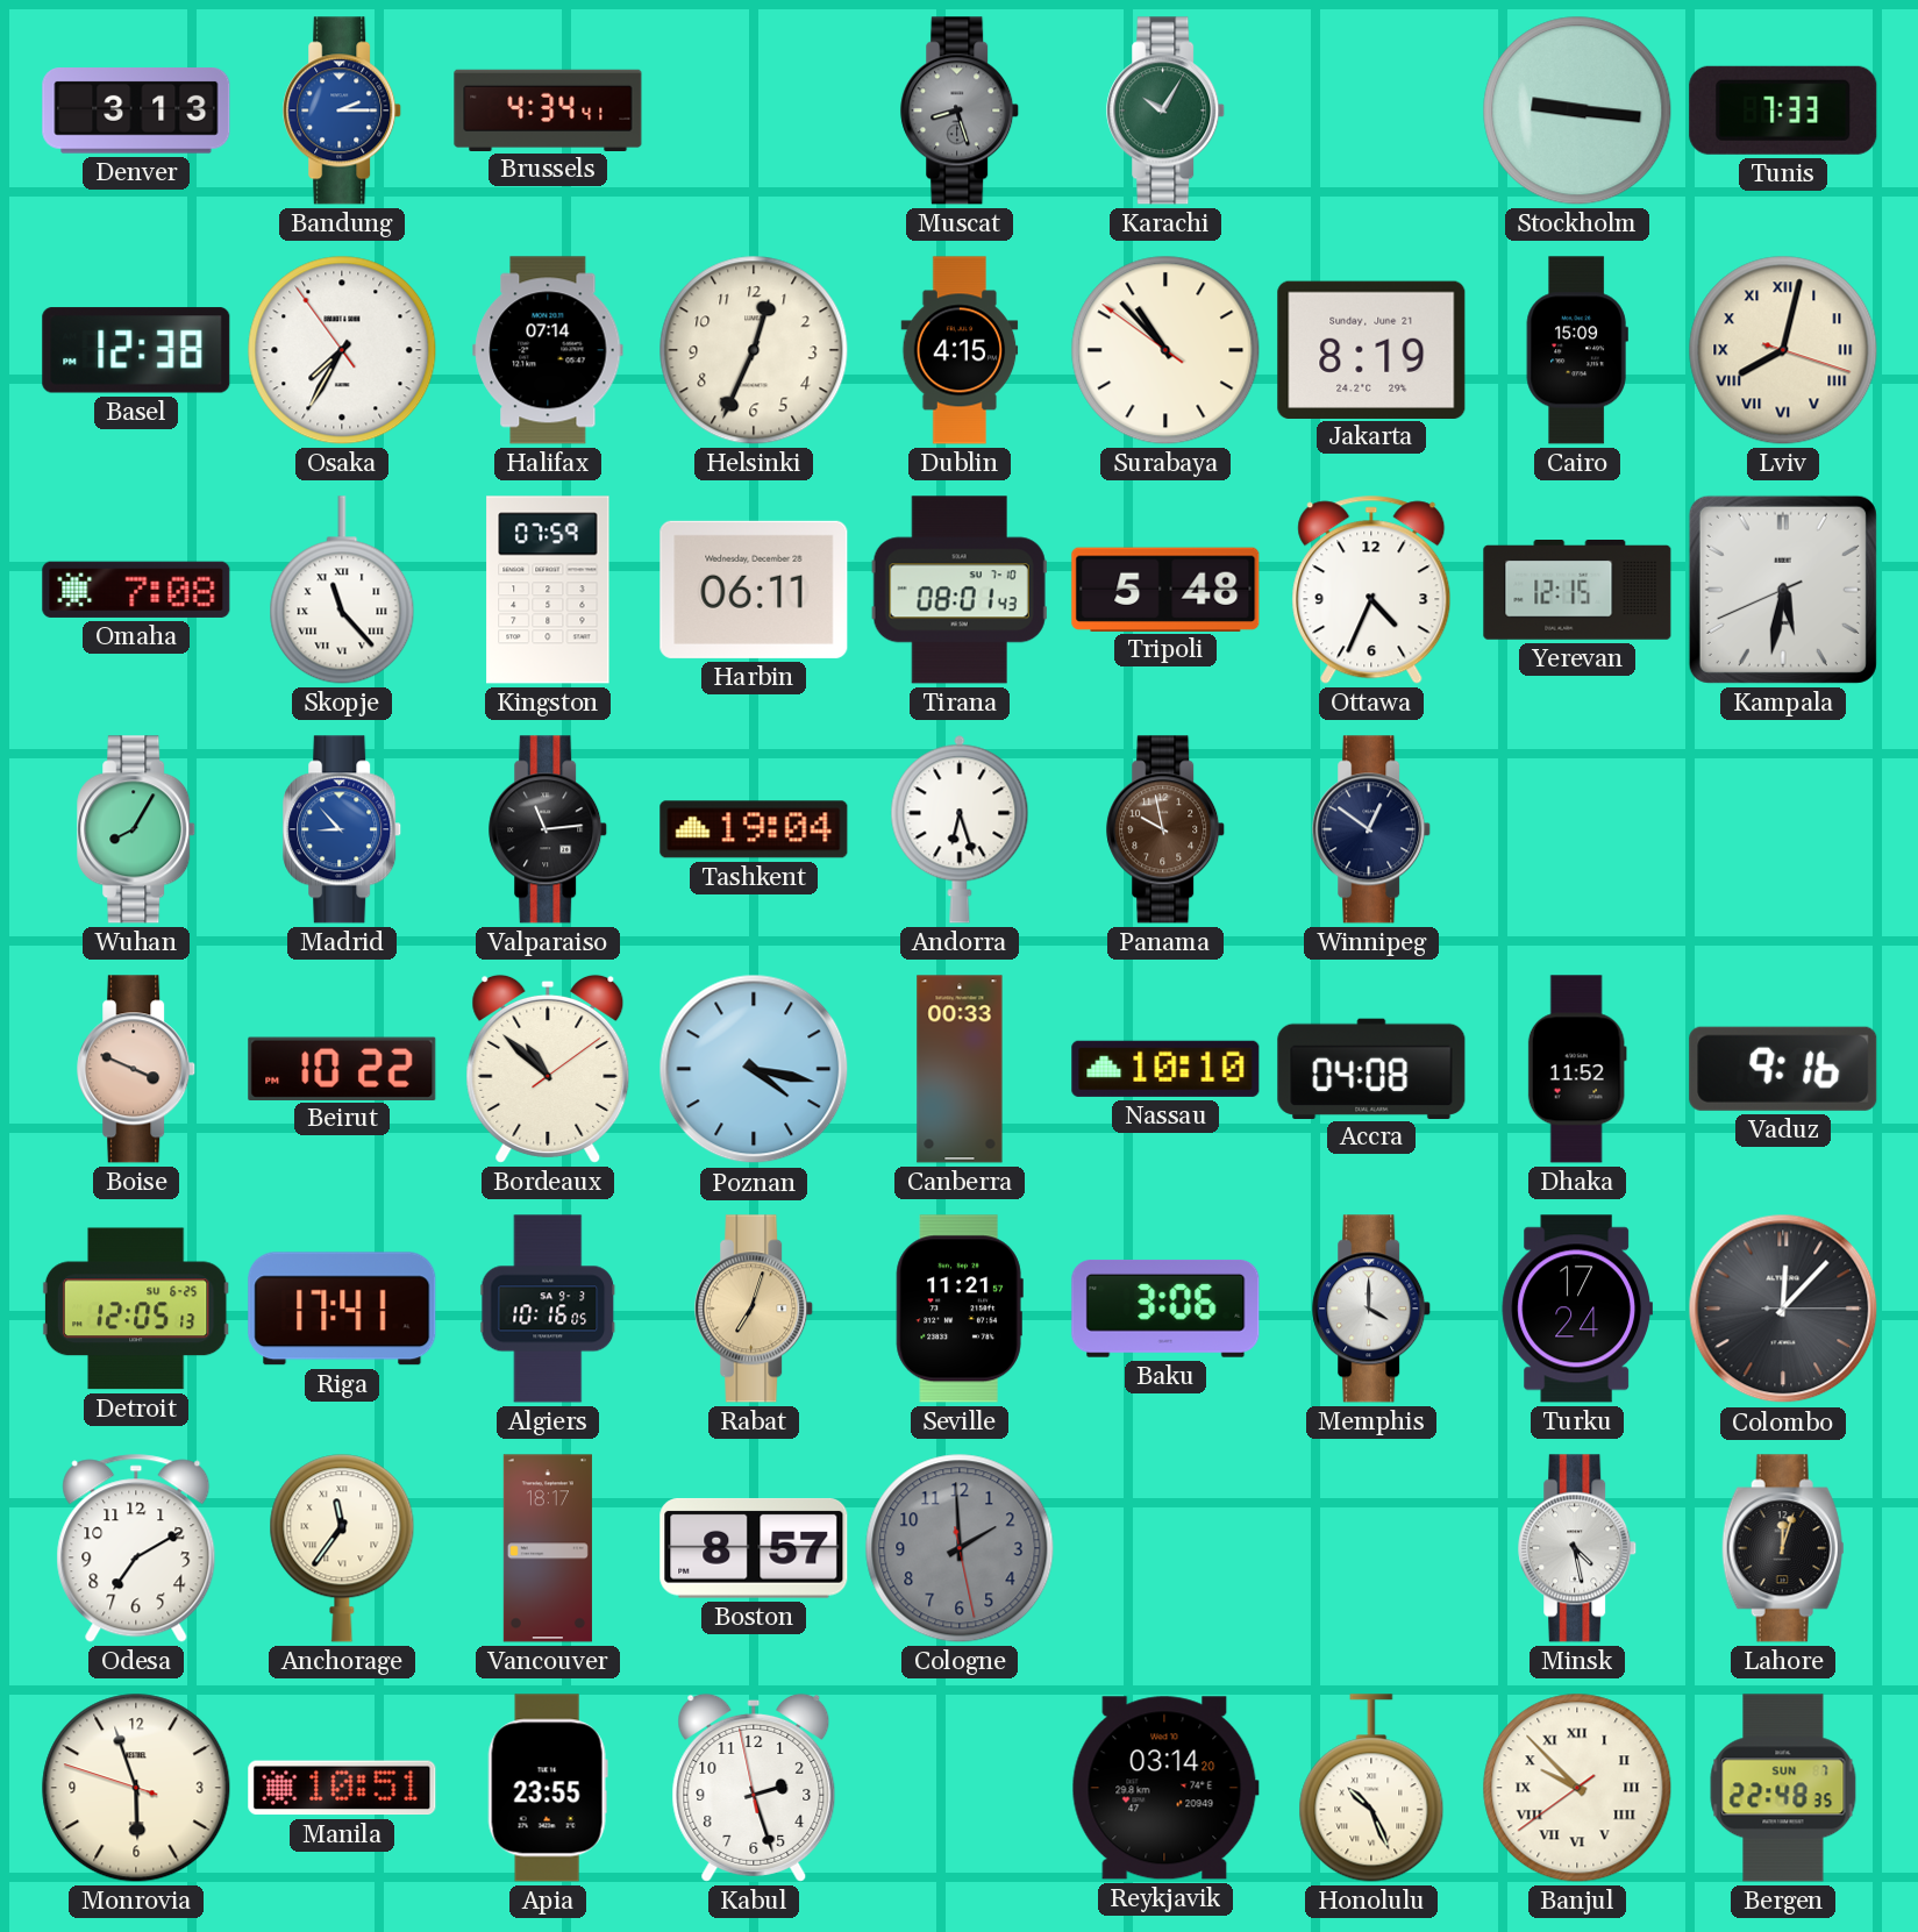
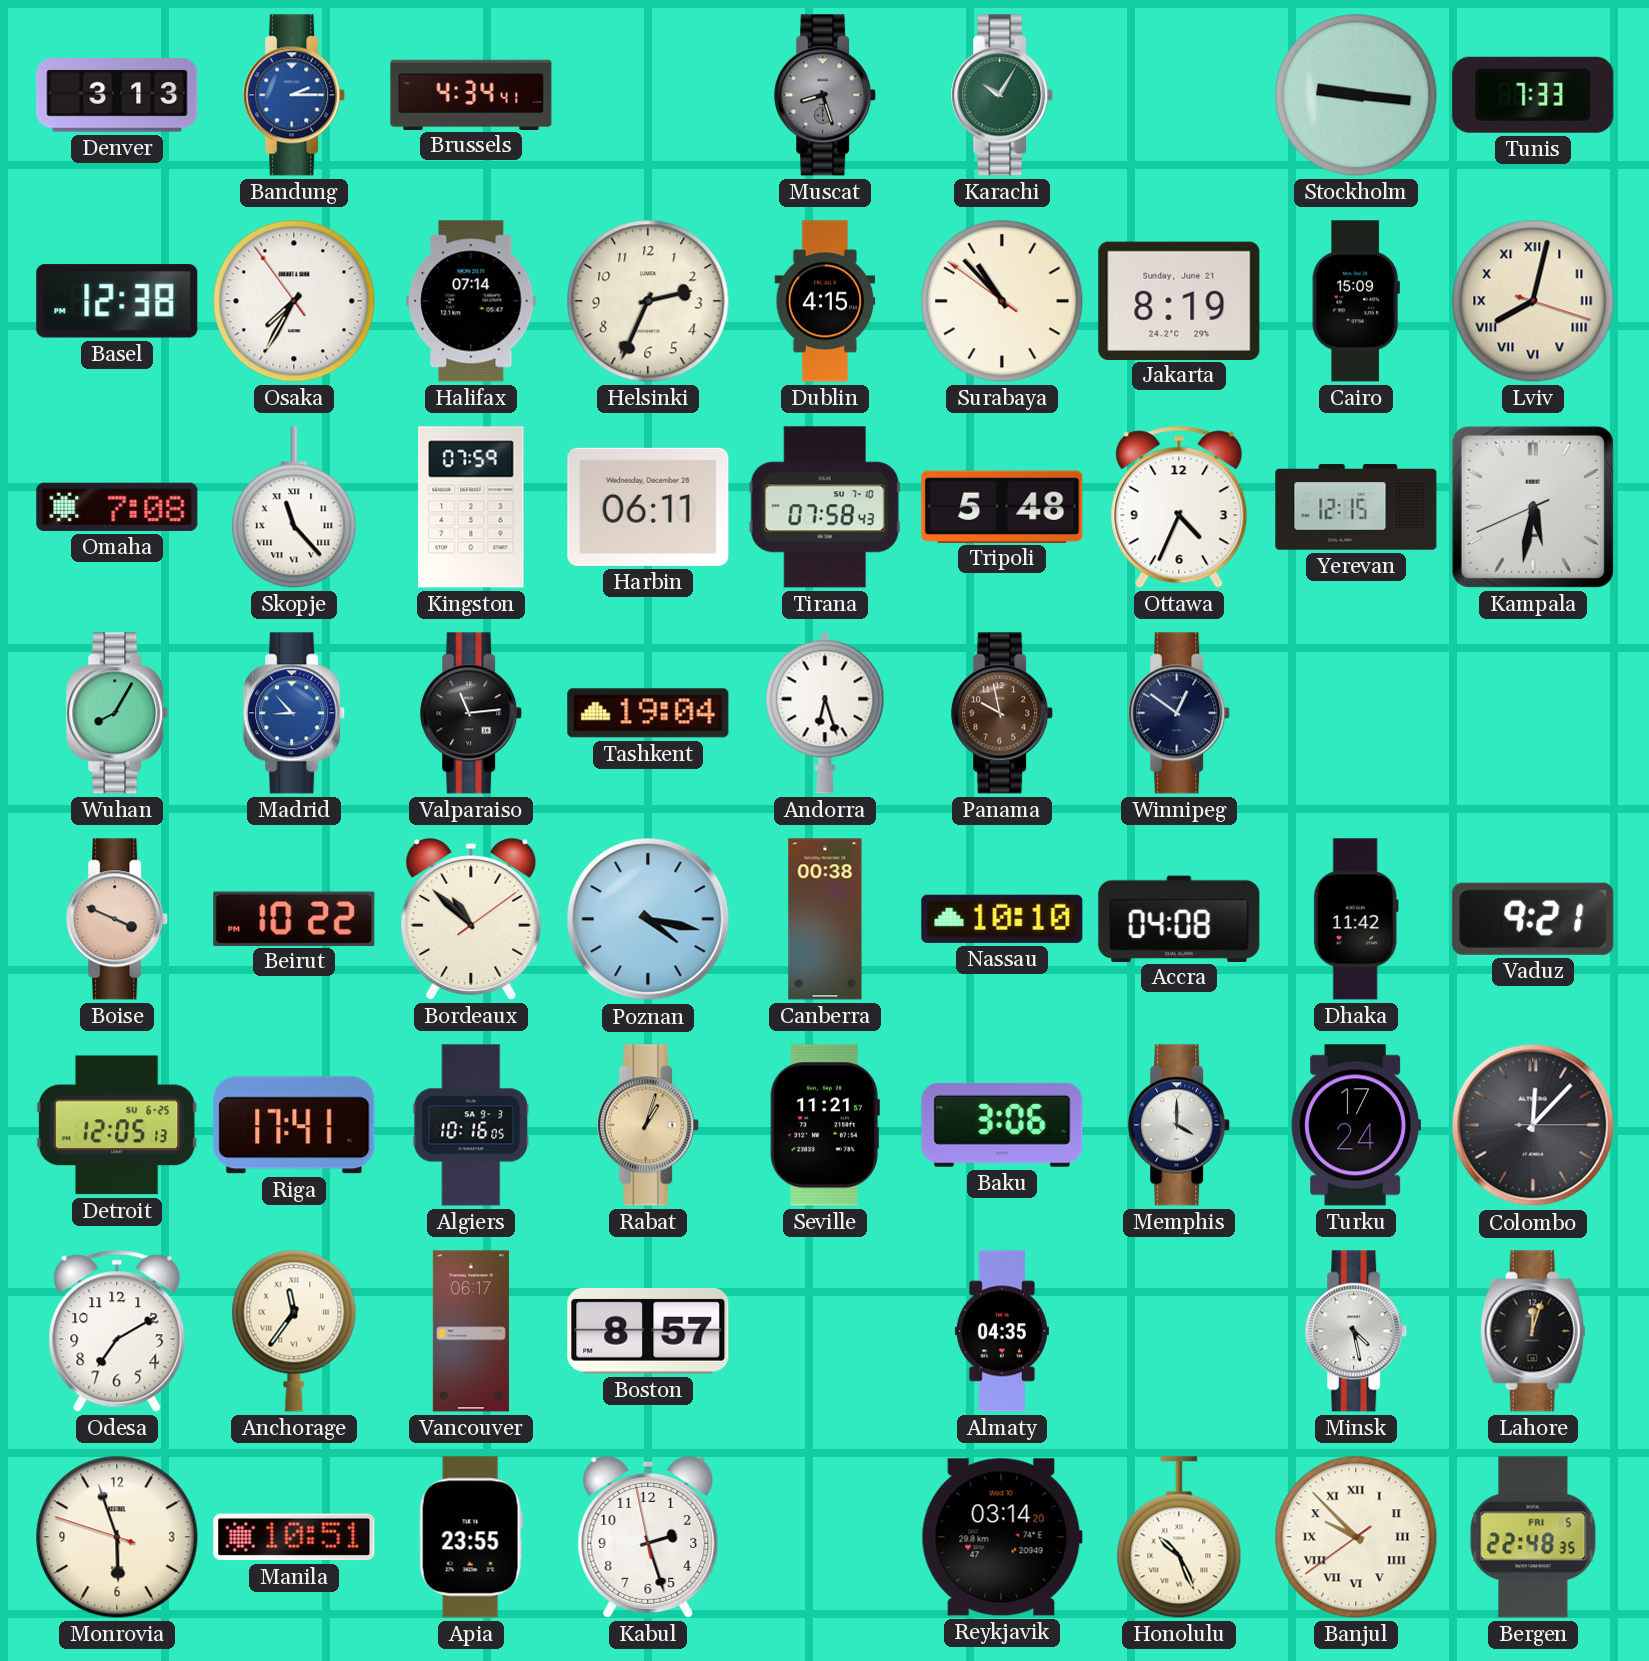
Helsinki: 12:34 -> 2:34 (648, 301)
Tirana: 08:01 -> 07:58 (825, 507)
Canberra: 00:33 -> 00:38 (825, 919)
Dhaka: 11:52 -> 11:42 (1356, 919)
Vaduz: 9:16 -> 9:21 (1533, 919)
Rabat: 7:03 -> 1:03 (649, 1125)
Vancouver: 18:17 -> 06:17 (471, 1331)
Cologne: 1:59 -> none (960, 1548)
Almaty: none -> 04:35 (1002, 1331)
Bergen date: SUN 7 -> FRI 5 (1533, 1537)
